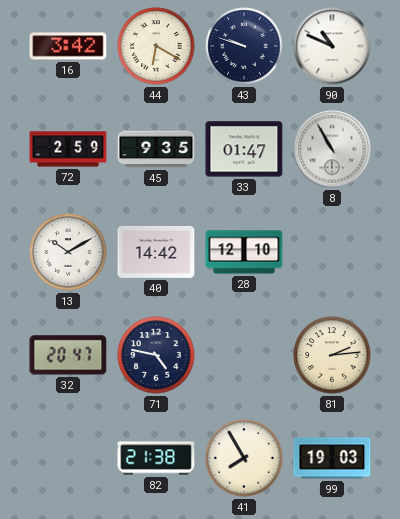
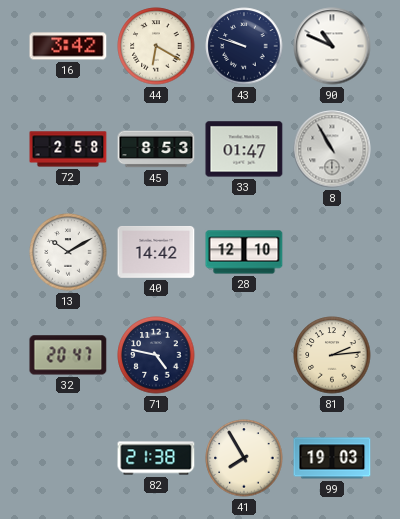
72: 2:59 -> 2:58 (68, 149)
45: 9:35 -> 8:53 (156, 149)
